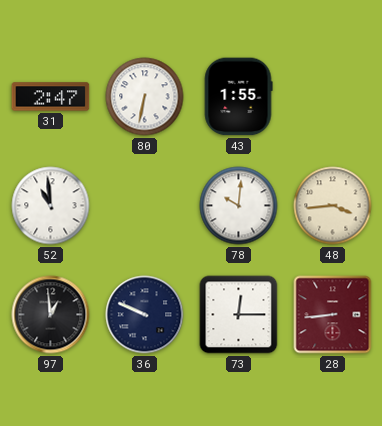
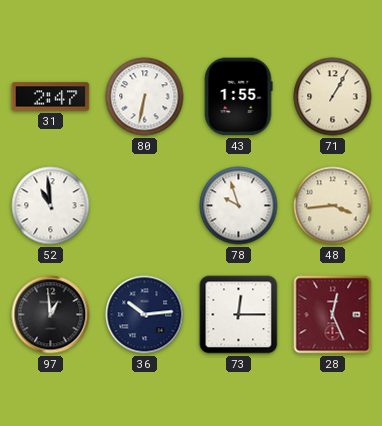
71: none -> 1:05 (333, 97)
78: 10:01 -> 9:57 (239, 206)
36: 9:49 -> 10:14 (145, 315)
28: 8:44 -> 12:26 (333, 315)
